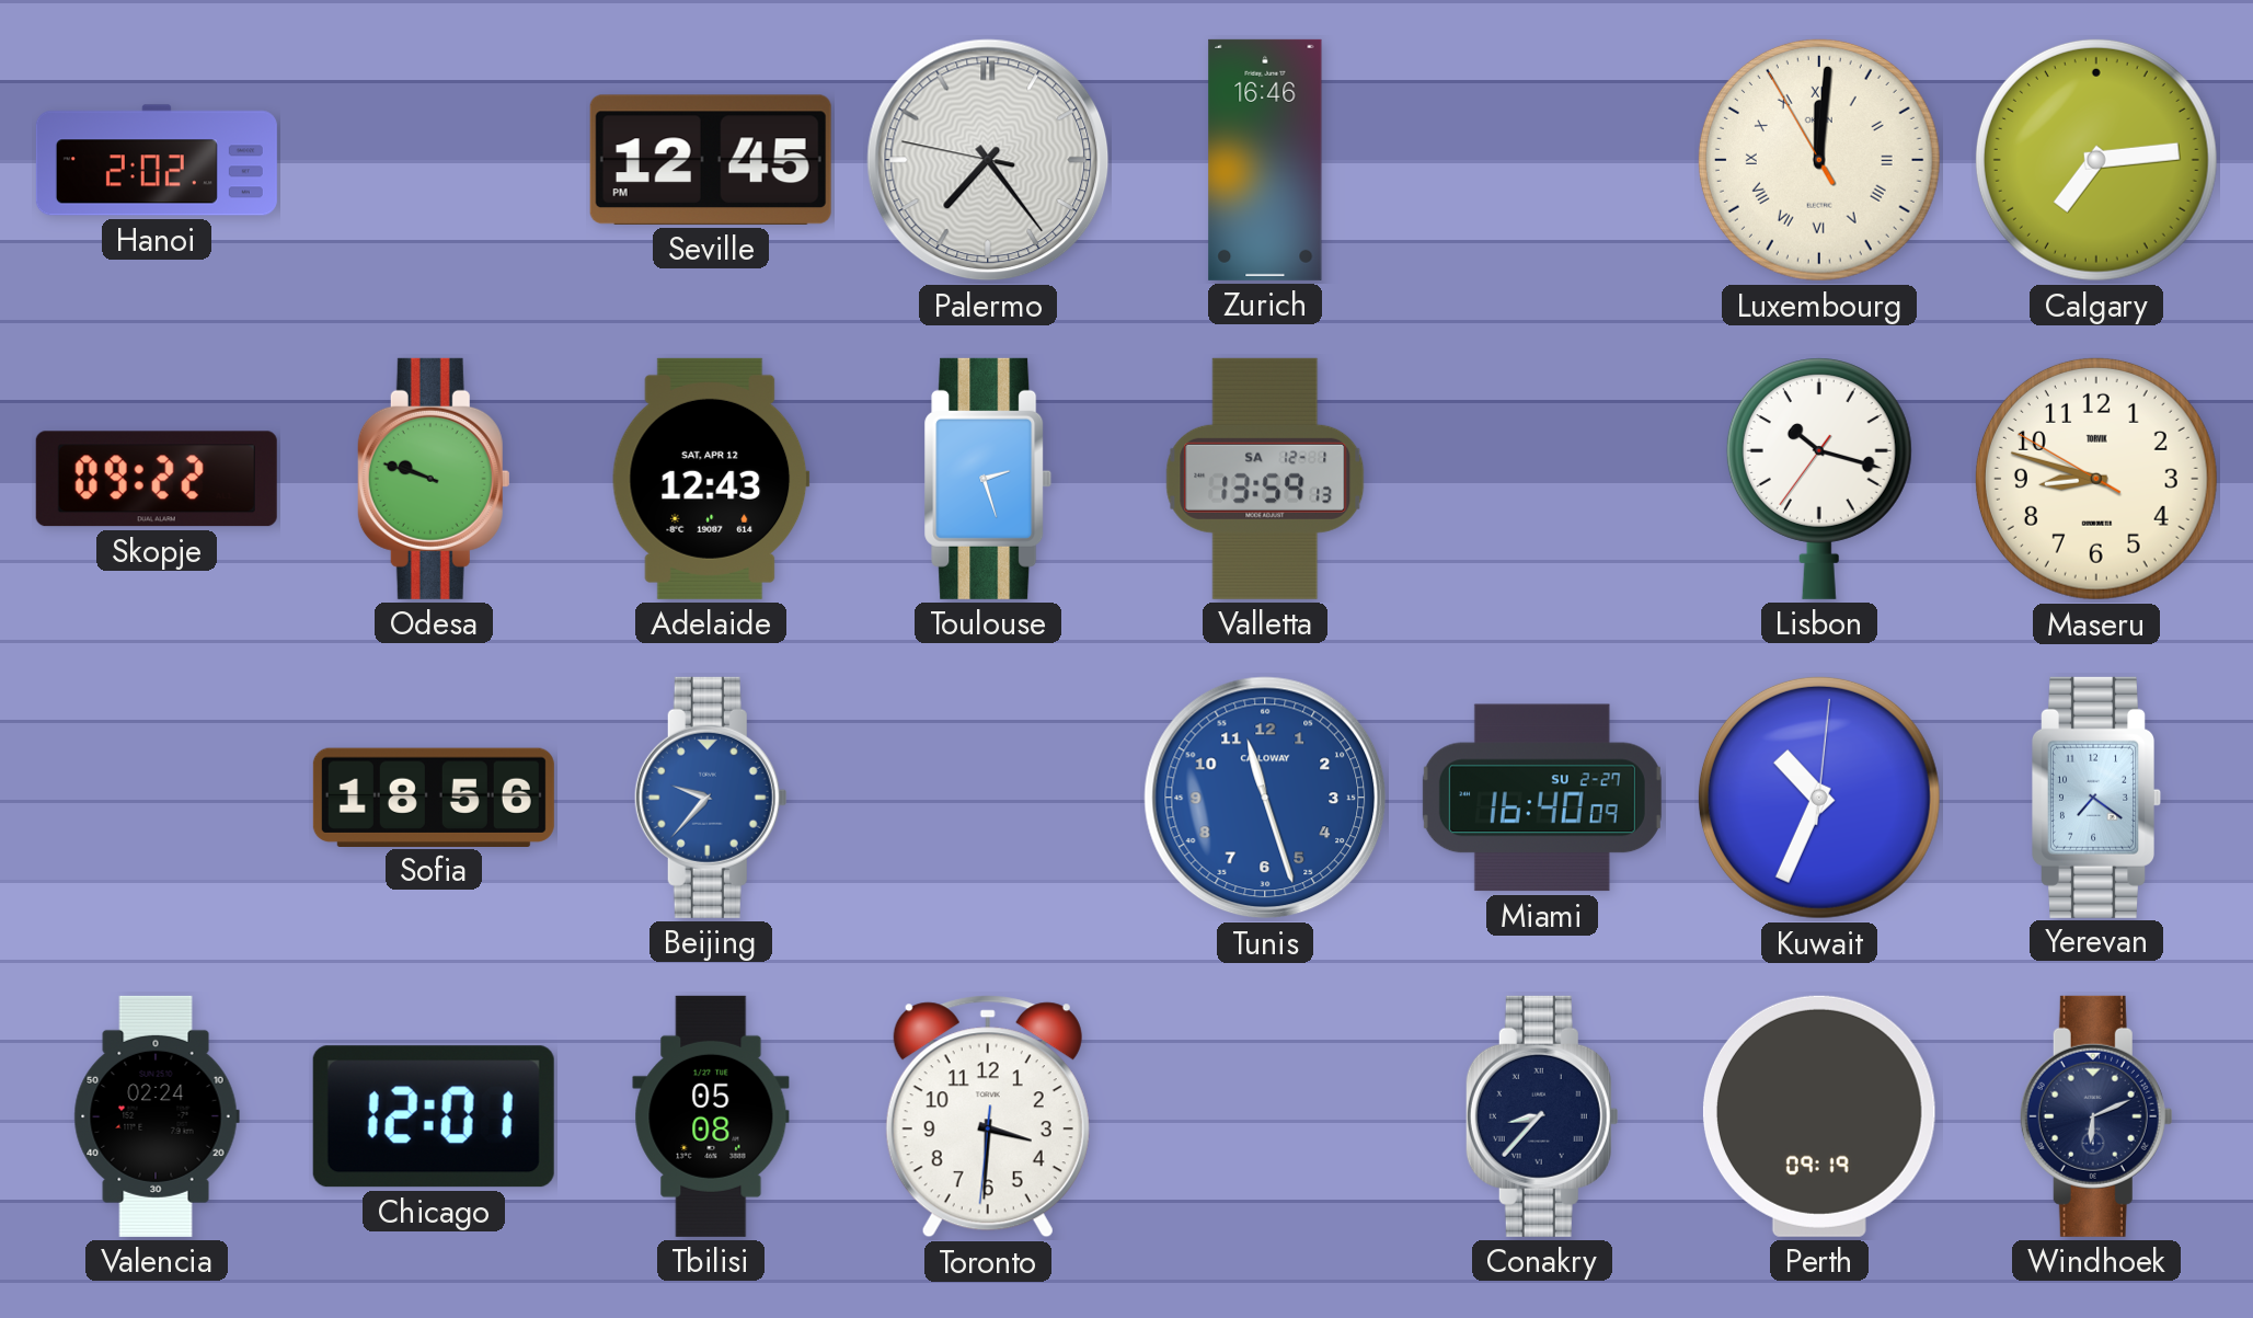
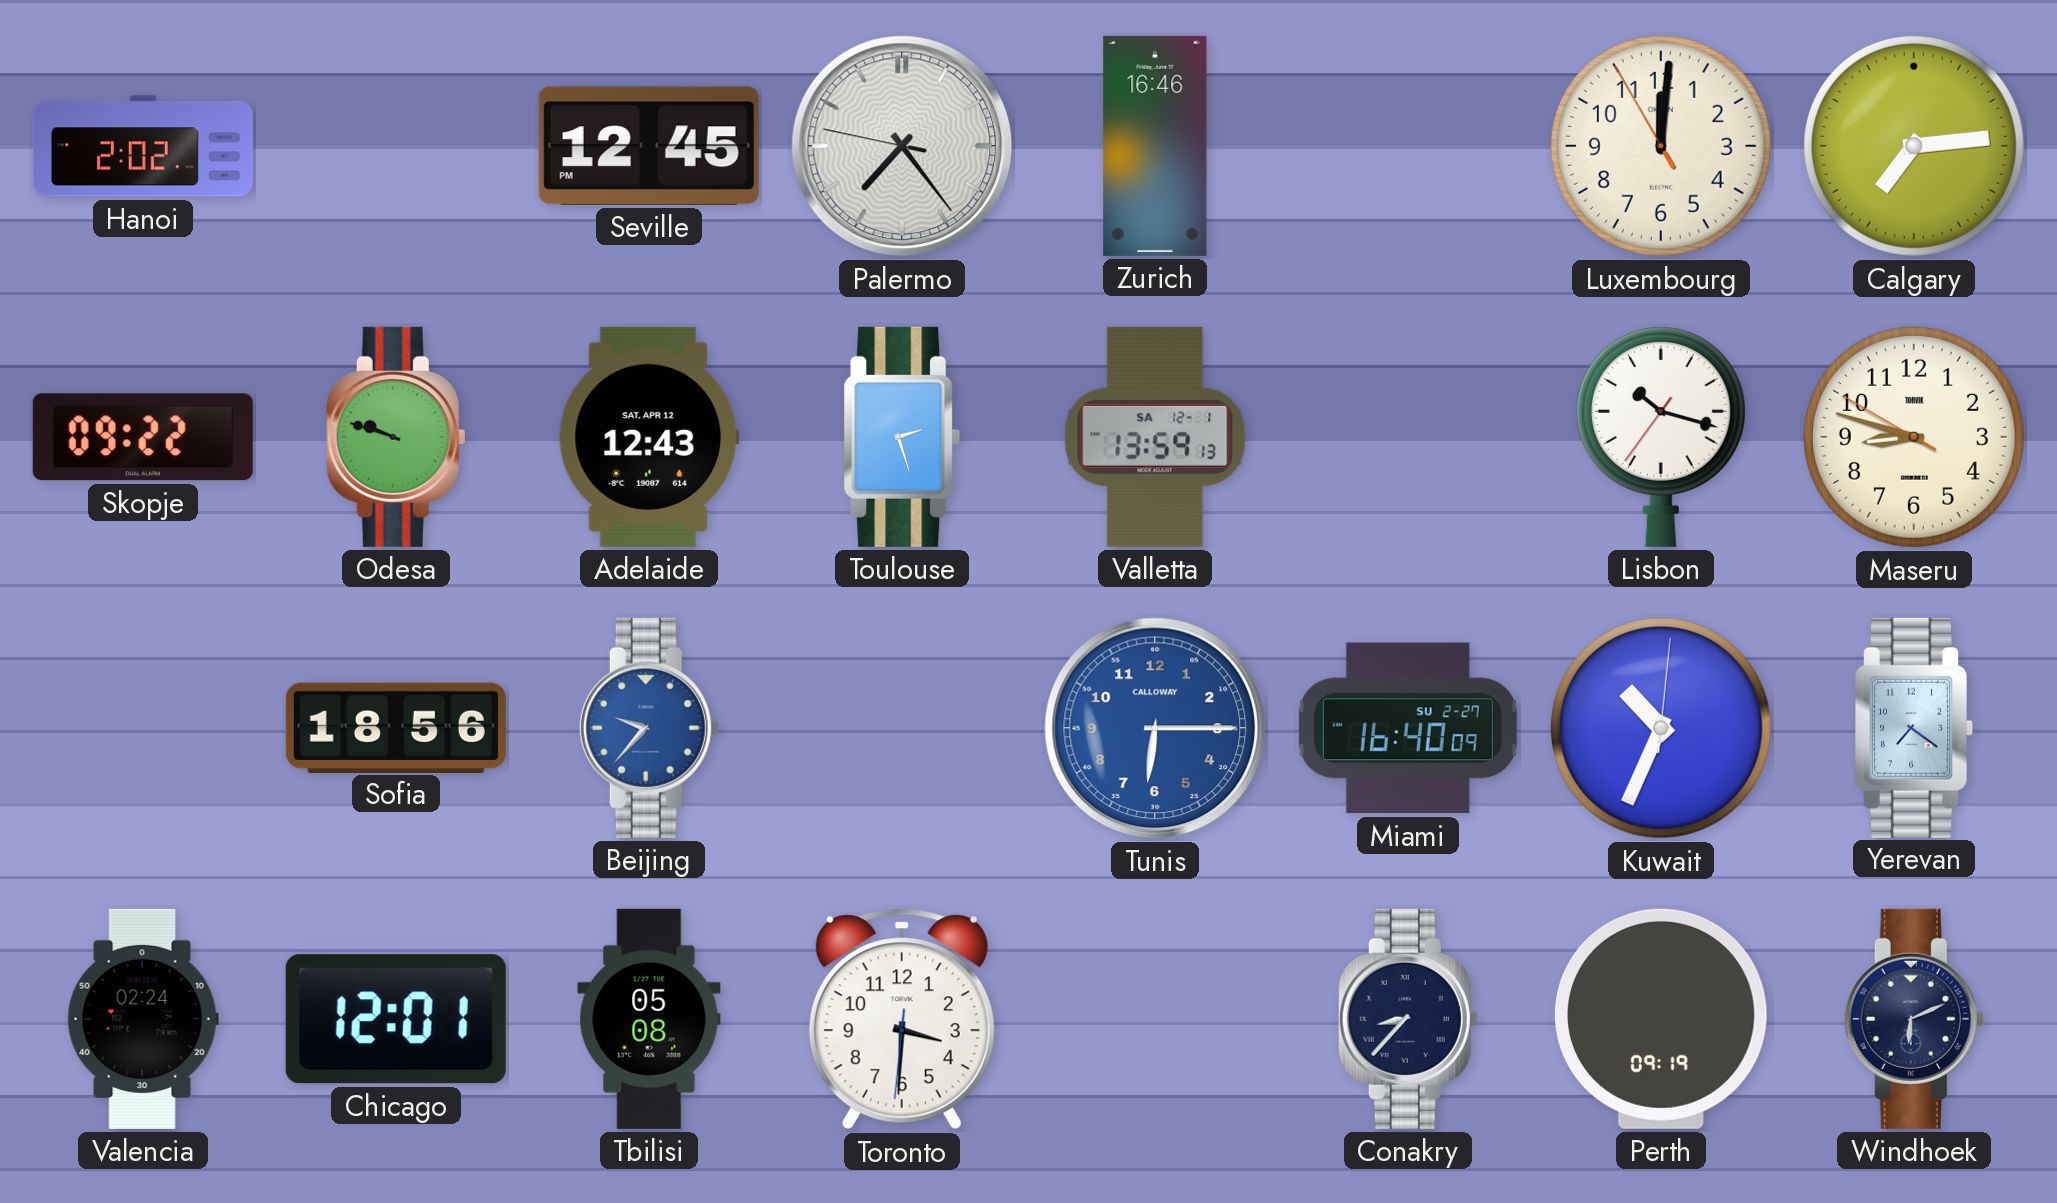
Luxembourg numerals: Roman -> Arabic (1661, 146)
Tunis: 11:27 -> 6:15 (1155, 728)
